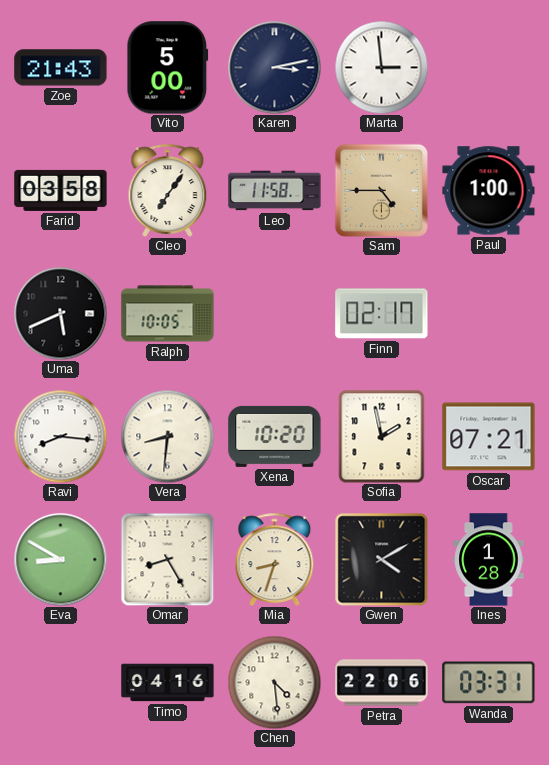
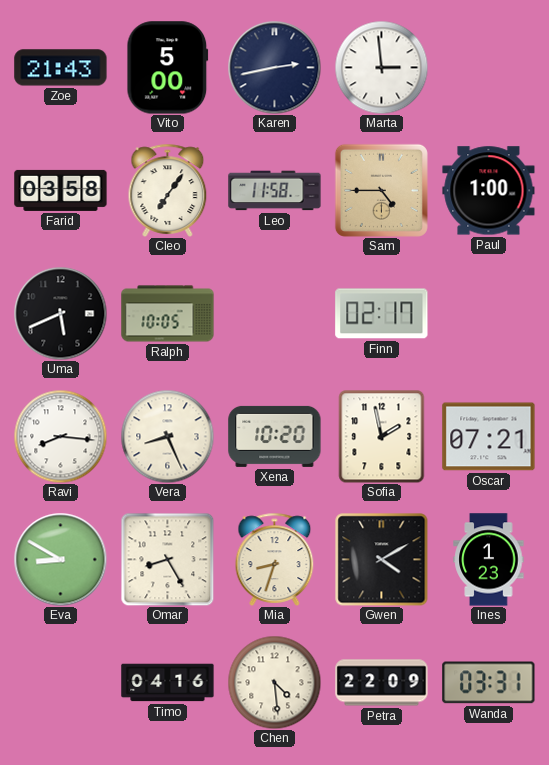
Karen: 3:13 -> 2:43 (274, 67)
Vera: 8:31 -> 8:26 (167, 436)
Ines: 1:28 -> 1:23 (489, 560)
Petra: 22:06 -> 22:09 (382, 683)
